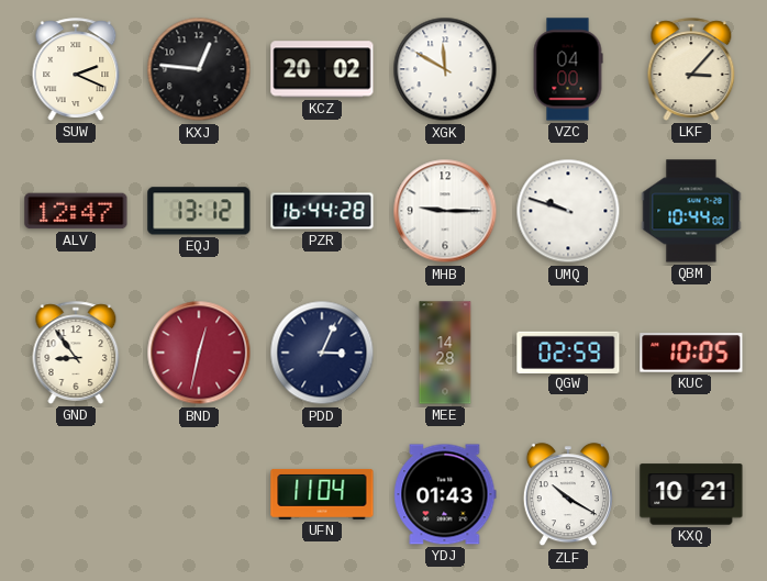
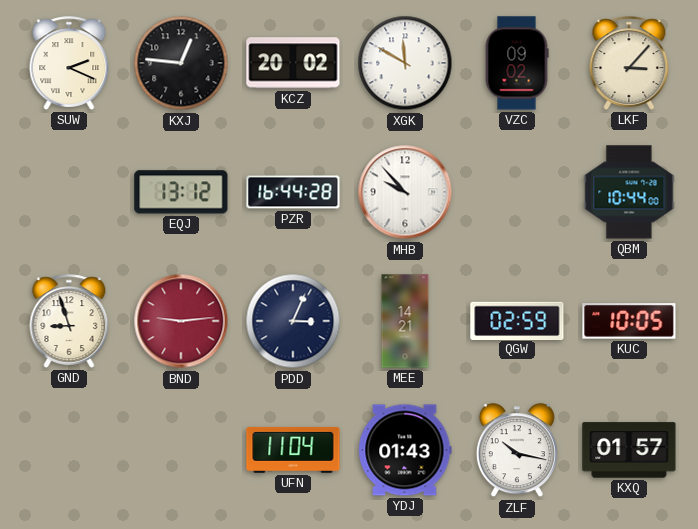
VZC: 04:00 -> 09:02 (517, 63)
ALV: 12:47 -> none (76, 211)
MHB: 9:15 -> 9:53 (405, 192)
UMQ: 9:48 -> none (568, 211)
GND: 8:54 -> 8:57 (69, 321)
BND: 12:32 -> 9:14 (181, 321)
MEE: 14:28 -> 14:21 (405, 321)
ZLF: 10:20 -> 10:17 (517, 451)
KXQ: 10:21 -> 01:57 (629, 450)
